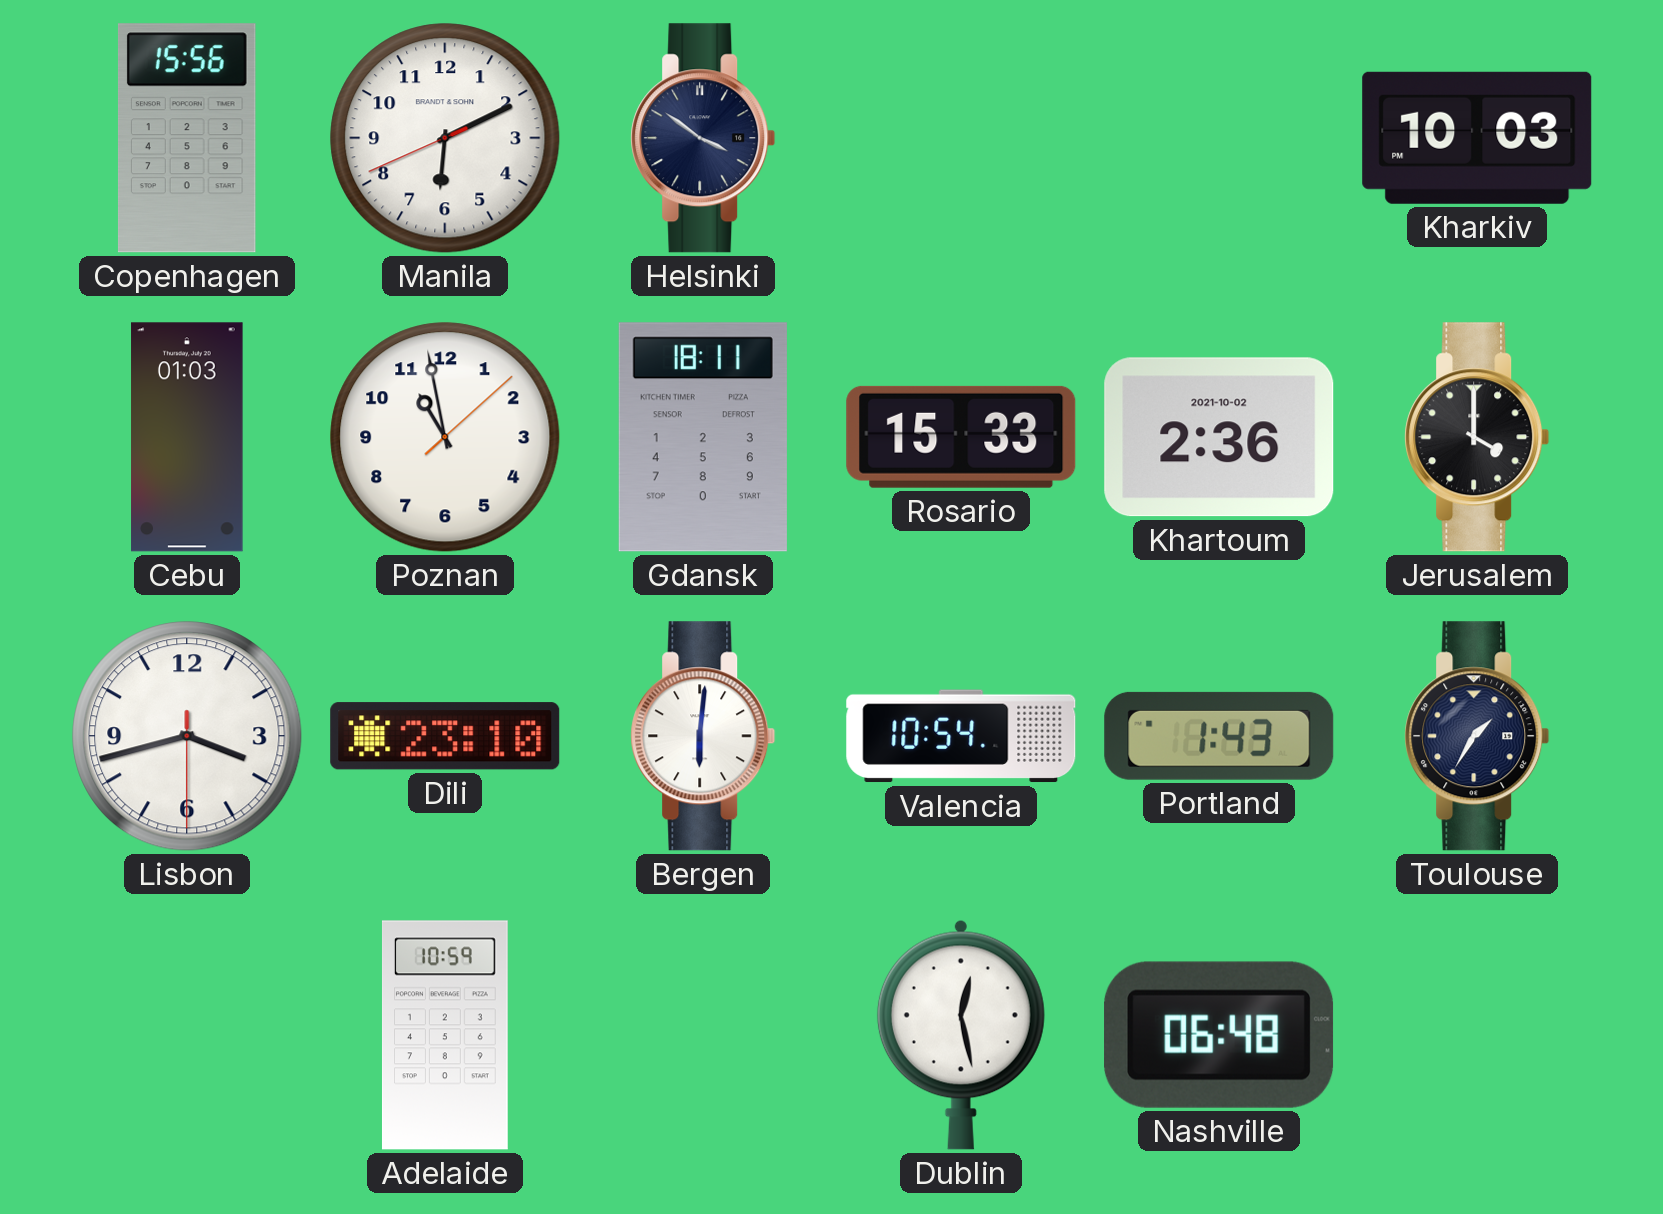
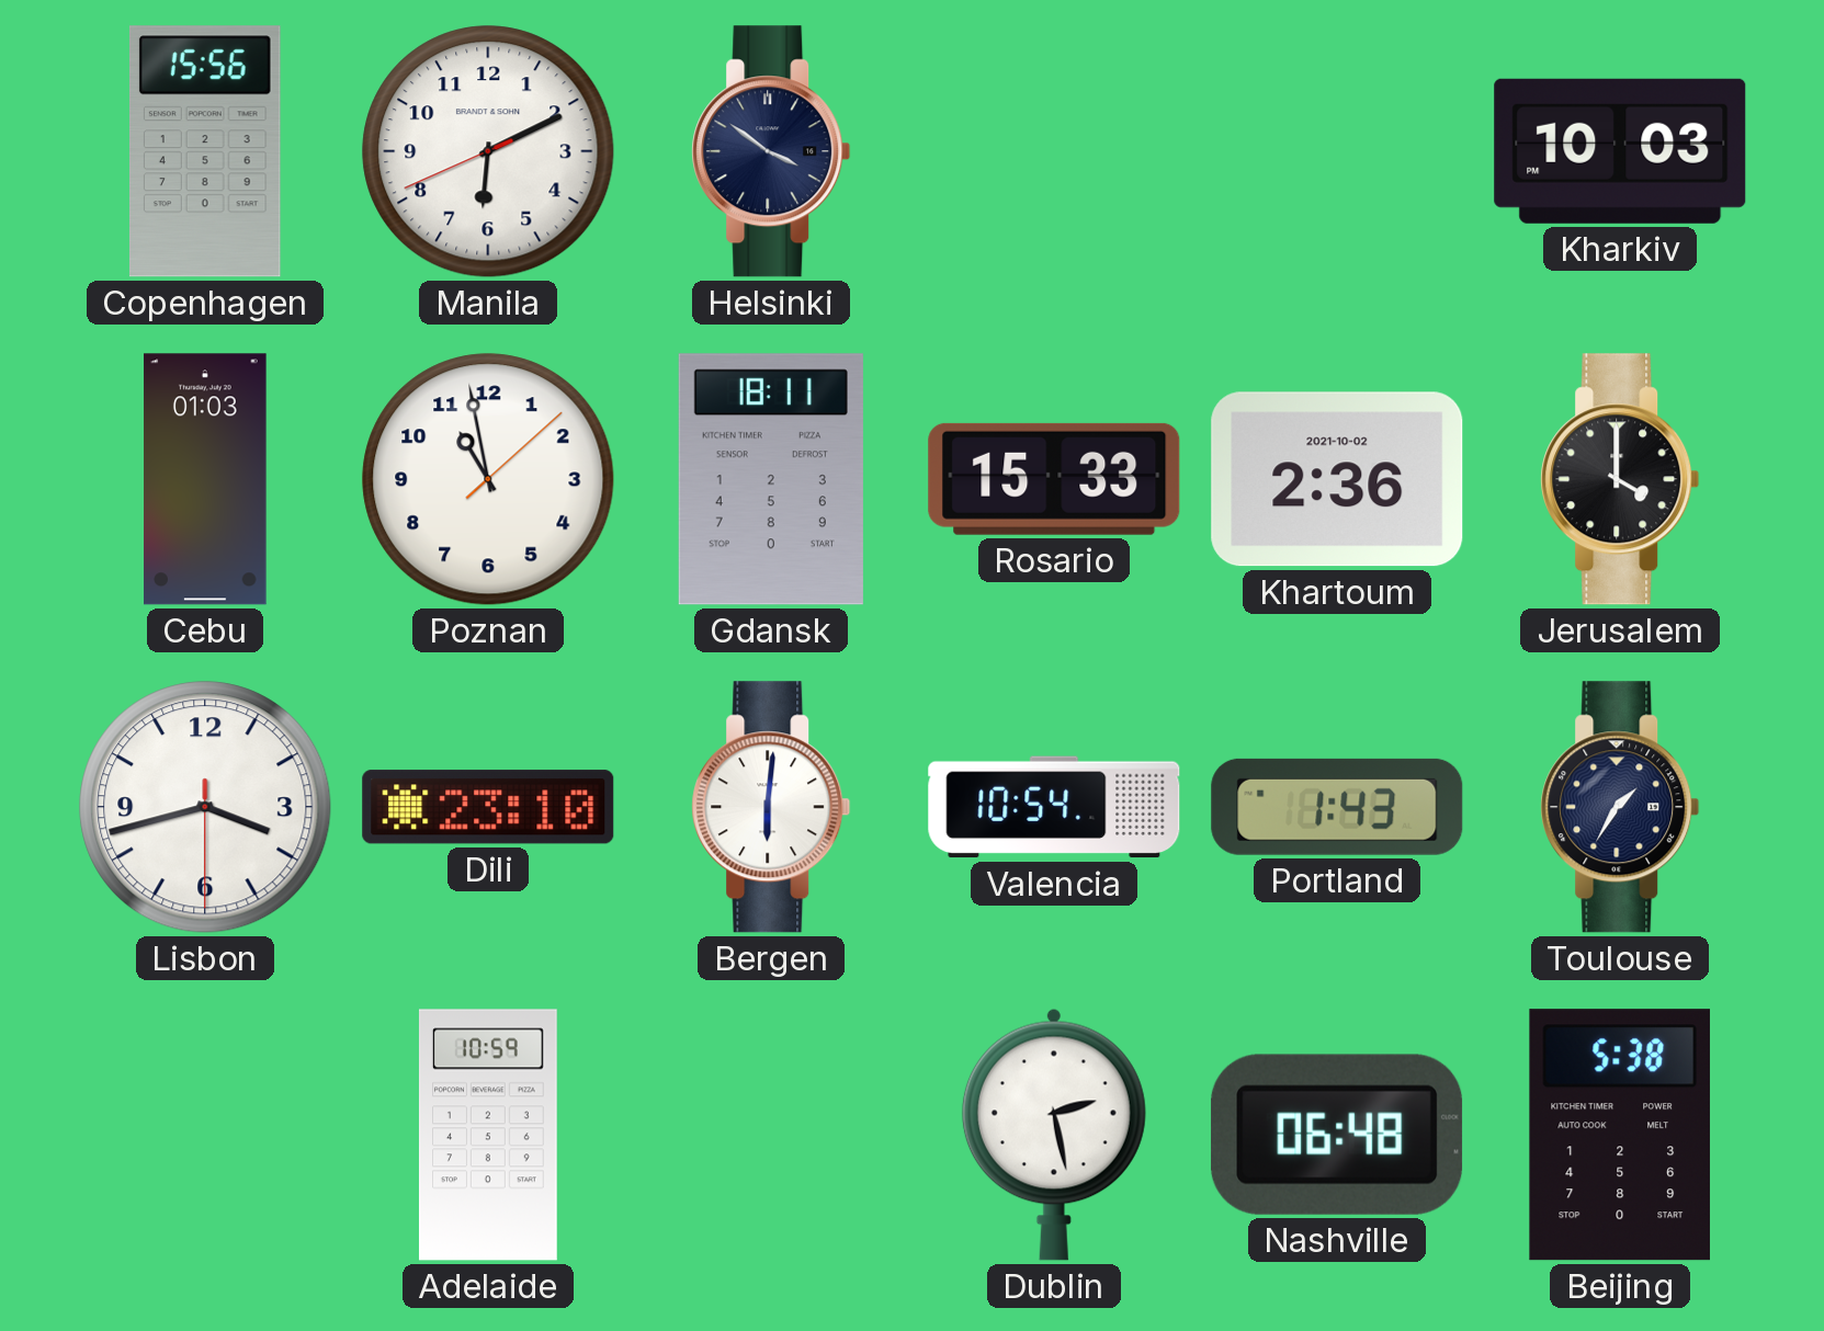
Dublin: 12:28 -> 2:28 (1054, 1135)
Beijing: none -> 5:38 (1620, 1135)
